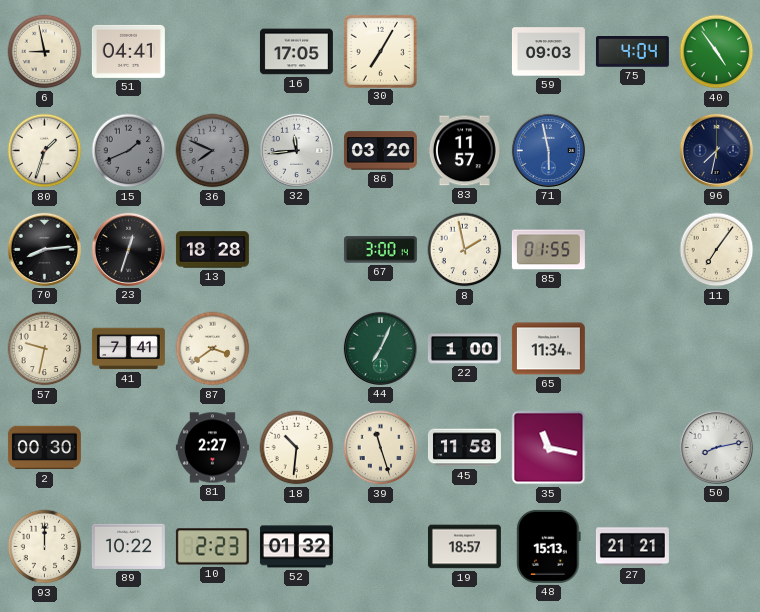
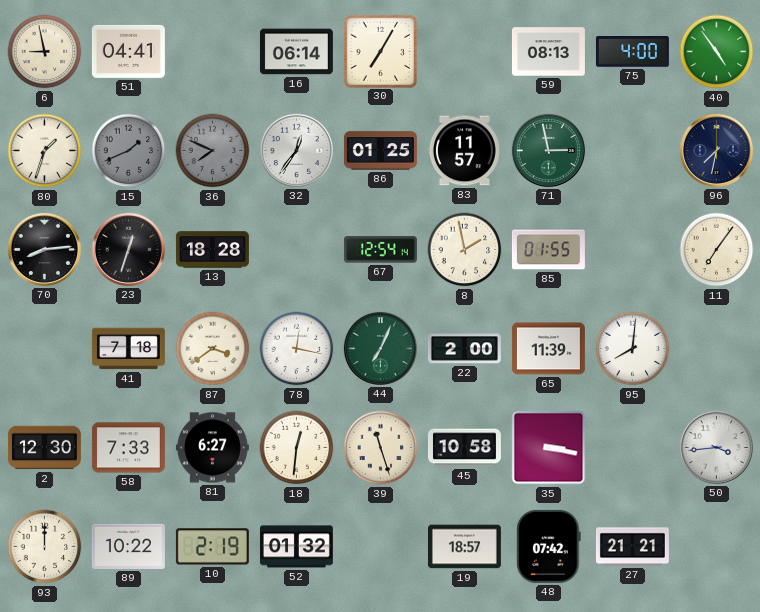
16: 17:05 -> 06:14 (296, 52)
59: 09:03 -> 08:13 (548, 52)
75: 4:04 -> 4:00 (632, 52)
32: 11:44 -> 12:36 (296, 150)
86: 03:20 -> 01:25 (380, 151)
71: 5:58 -> 2:58 (548, 150)
71 dial: blue -> green (548, 150)
67: 3:00 -> 12:54 (380, 250)
57: 9:32 -> none (45, 349)
41: 7:41 -> 7:18 (128, 349)
78: none -> 12:17 (297, 349)
22: 1:00 -> 2:00 (464, 349)
65: 11:34 -> 11:39 (548, 349)
95: none -> 8:01 (633, 349)
2: 00:30 -> 12:30 (44, 448)
58: none -> 7:33 (128, 448)
81: 2:27 -> 6:27 (212, 448)
18: 10:31 -> 12:31 (297, 448)
45: 11:58 -> 10:58 (464, 448)
35: 11:17 -> 3:17 (549, 448)
50: 8:13 -> 3:44 (716, 447)
10: 2:23 -> 2:19 (212, 547)
48: 15:13 -> 07:42 (549, 546)
